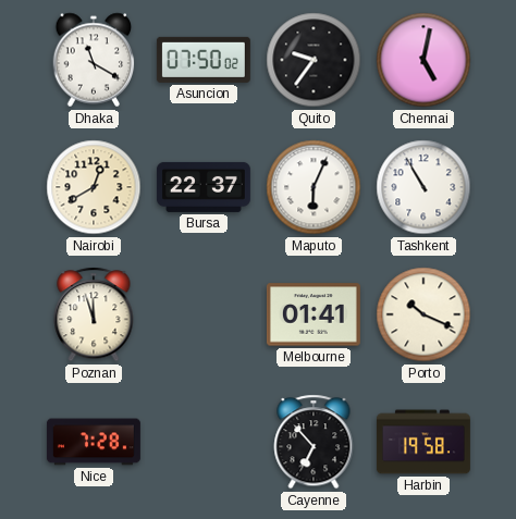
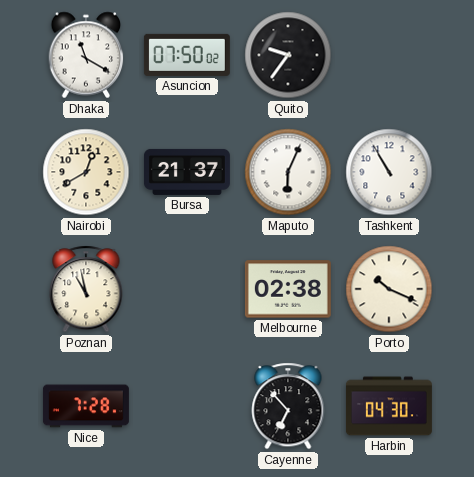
Chennai: 5:02 -> none (423, 60)
Bursa: 22:37 -> 21:37 (187, 172)
Poznan: 11:57 -> 10:58 (86, 289)
Melbourne: 01:41 -> 02:38 (288, 289)
Harbin: 19:58 -> 04:30 (389, 406)
